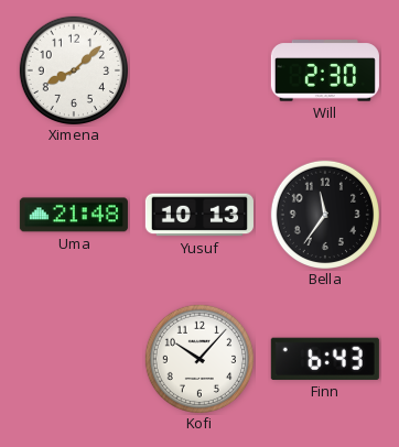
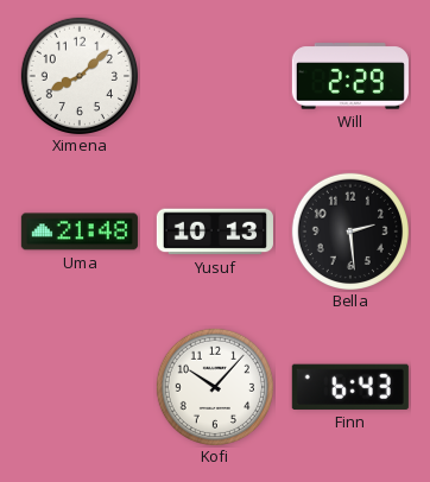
Will: 2:30 -> 2:29 (350, 76)
Bella: 11:36 -> 2:29 (349, 230)
